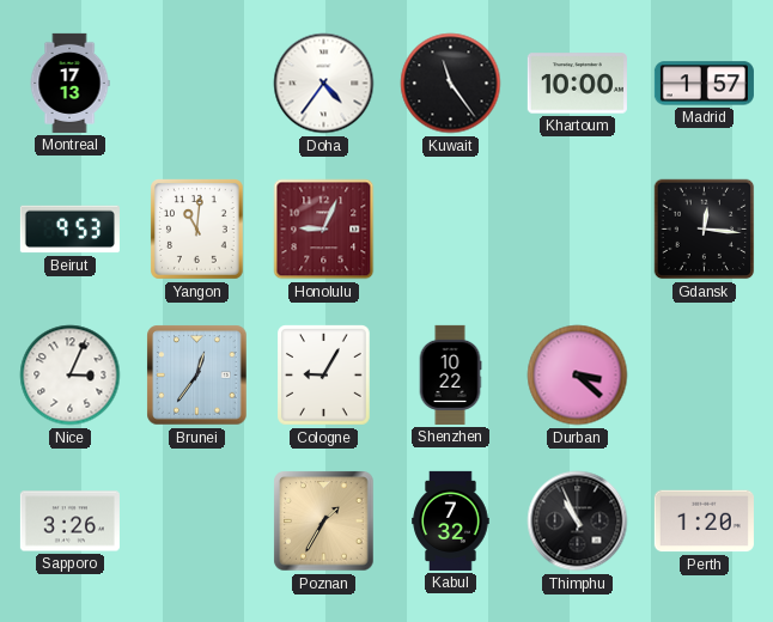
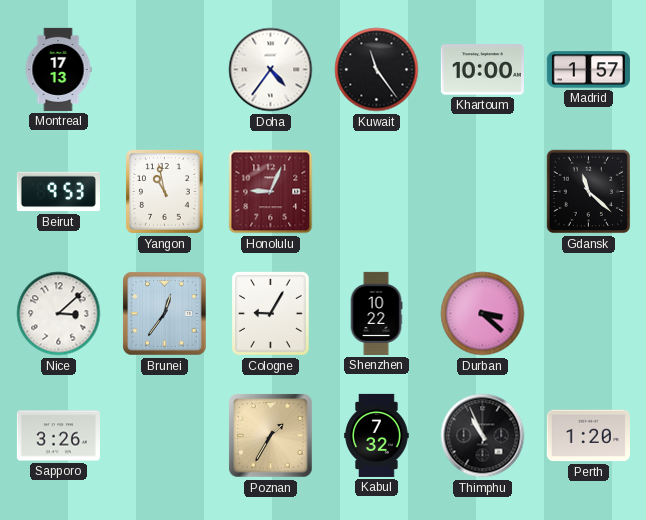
Yangon: 11:01 -> 10:58 (165, 192)
Gdansk: 12:16 -> 11:22 (589, 192)
Nice: 3:04 -> 3:08 (59, 314)
